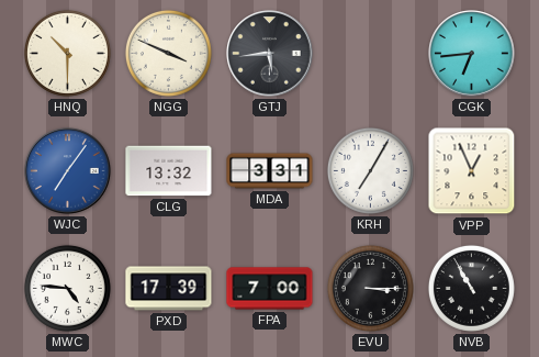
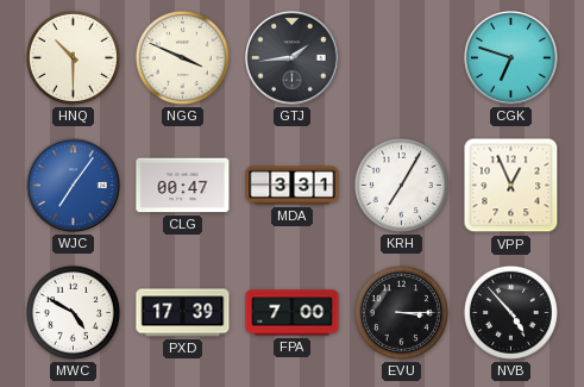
GTJ: 5:44 -> 1:44 (293, 58)
CGK: 6:44 -> 6:48 (511, 58)
CLG: 13:32 -> 00:47 (183, 186)
MWC: 4:46 -> 4:50 (73, 312)
NVB: 10:55 -> 4:53 (510, 312)
